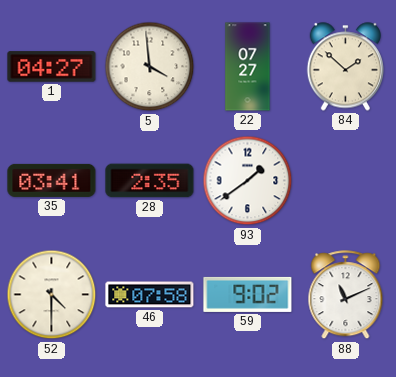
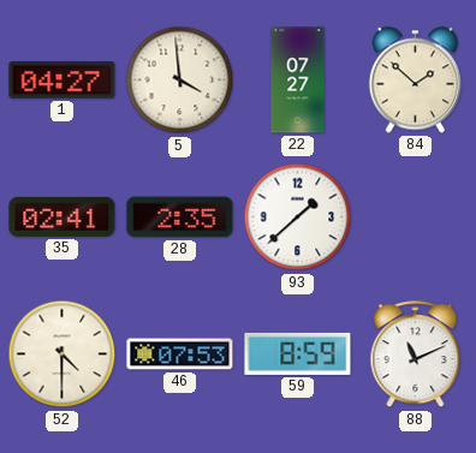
35: 03:41 -> 02:41 (63, 216)
93: 1:39 -> 1:38 (298, 217)
46: 07:58 -> 07:53 (180, 354)
59: 9:02 -> 8:59 (298, 353)
